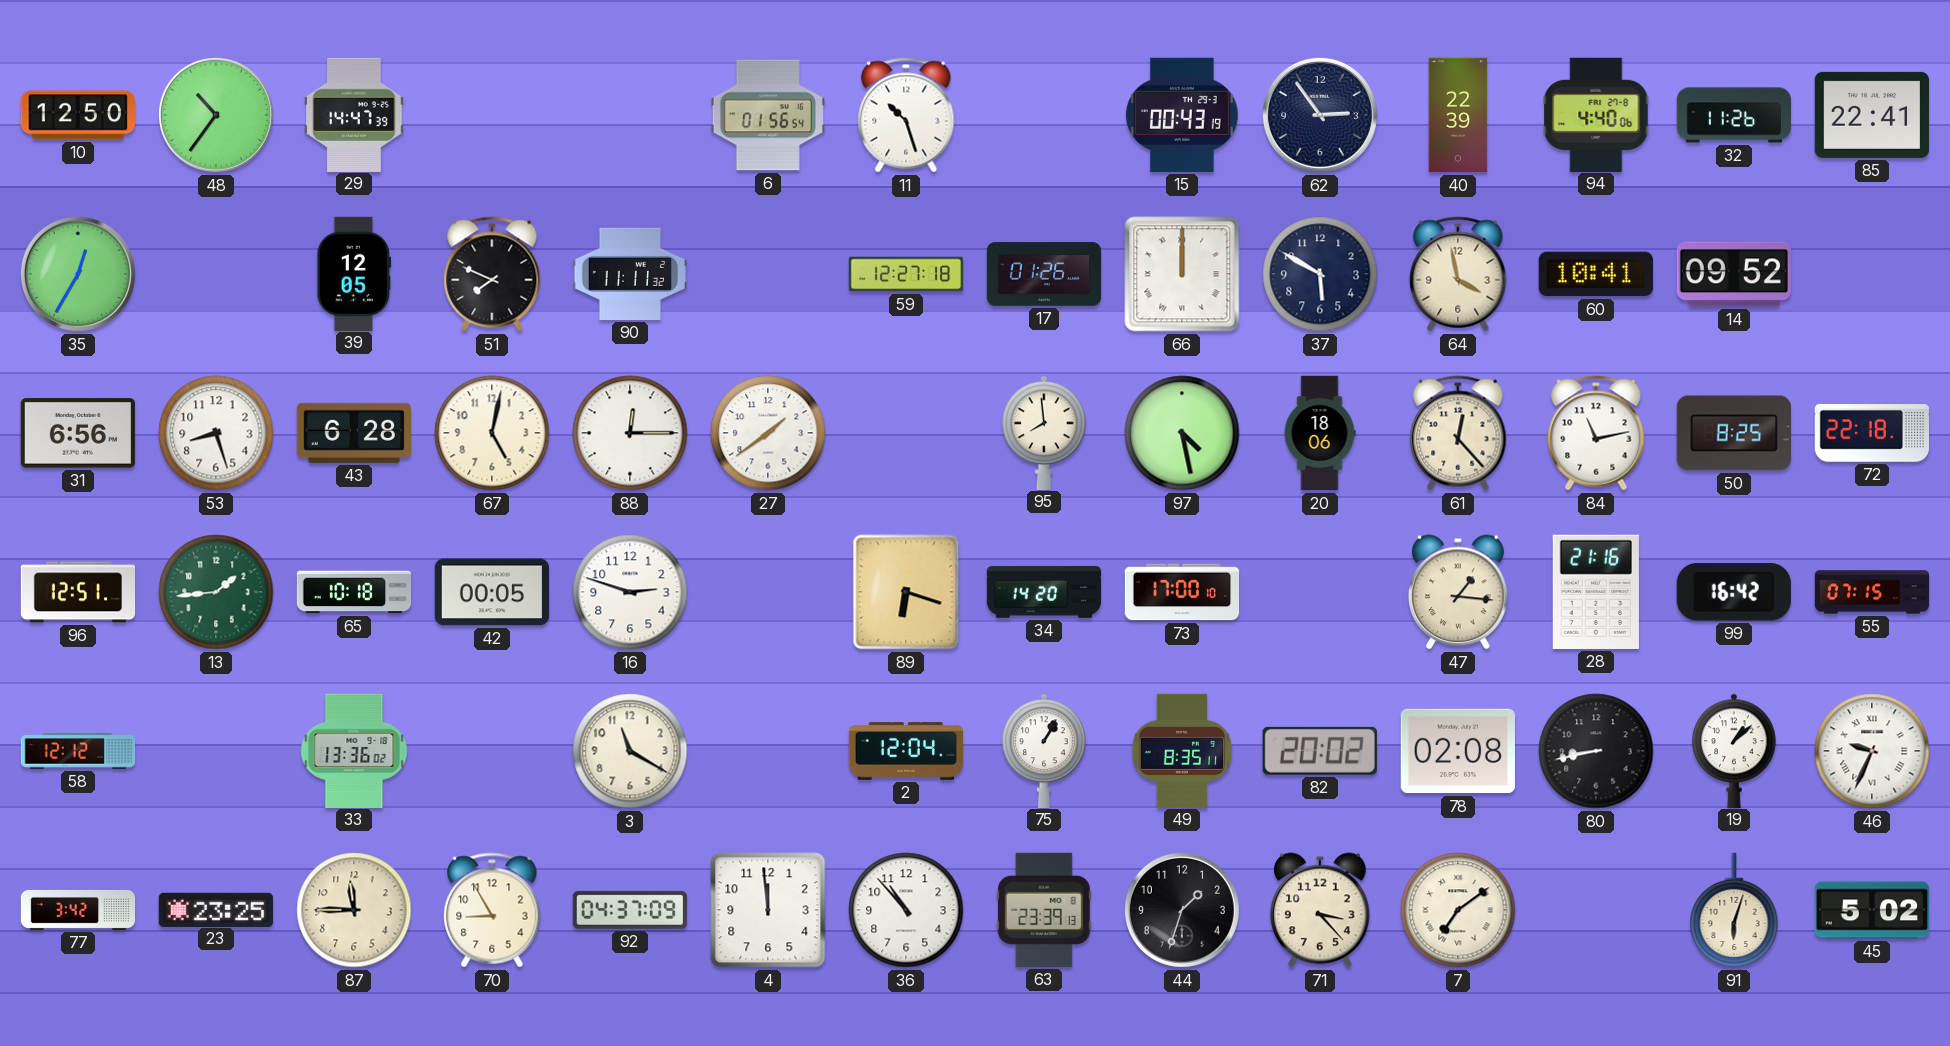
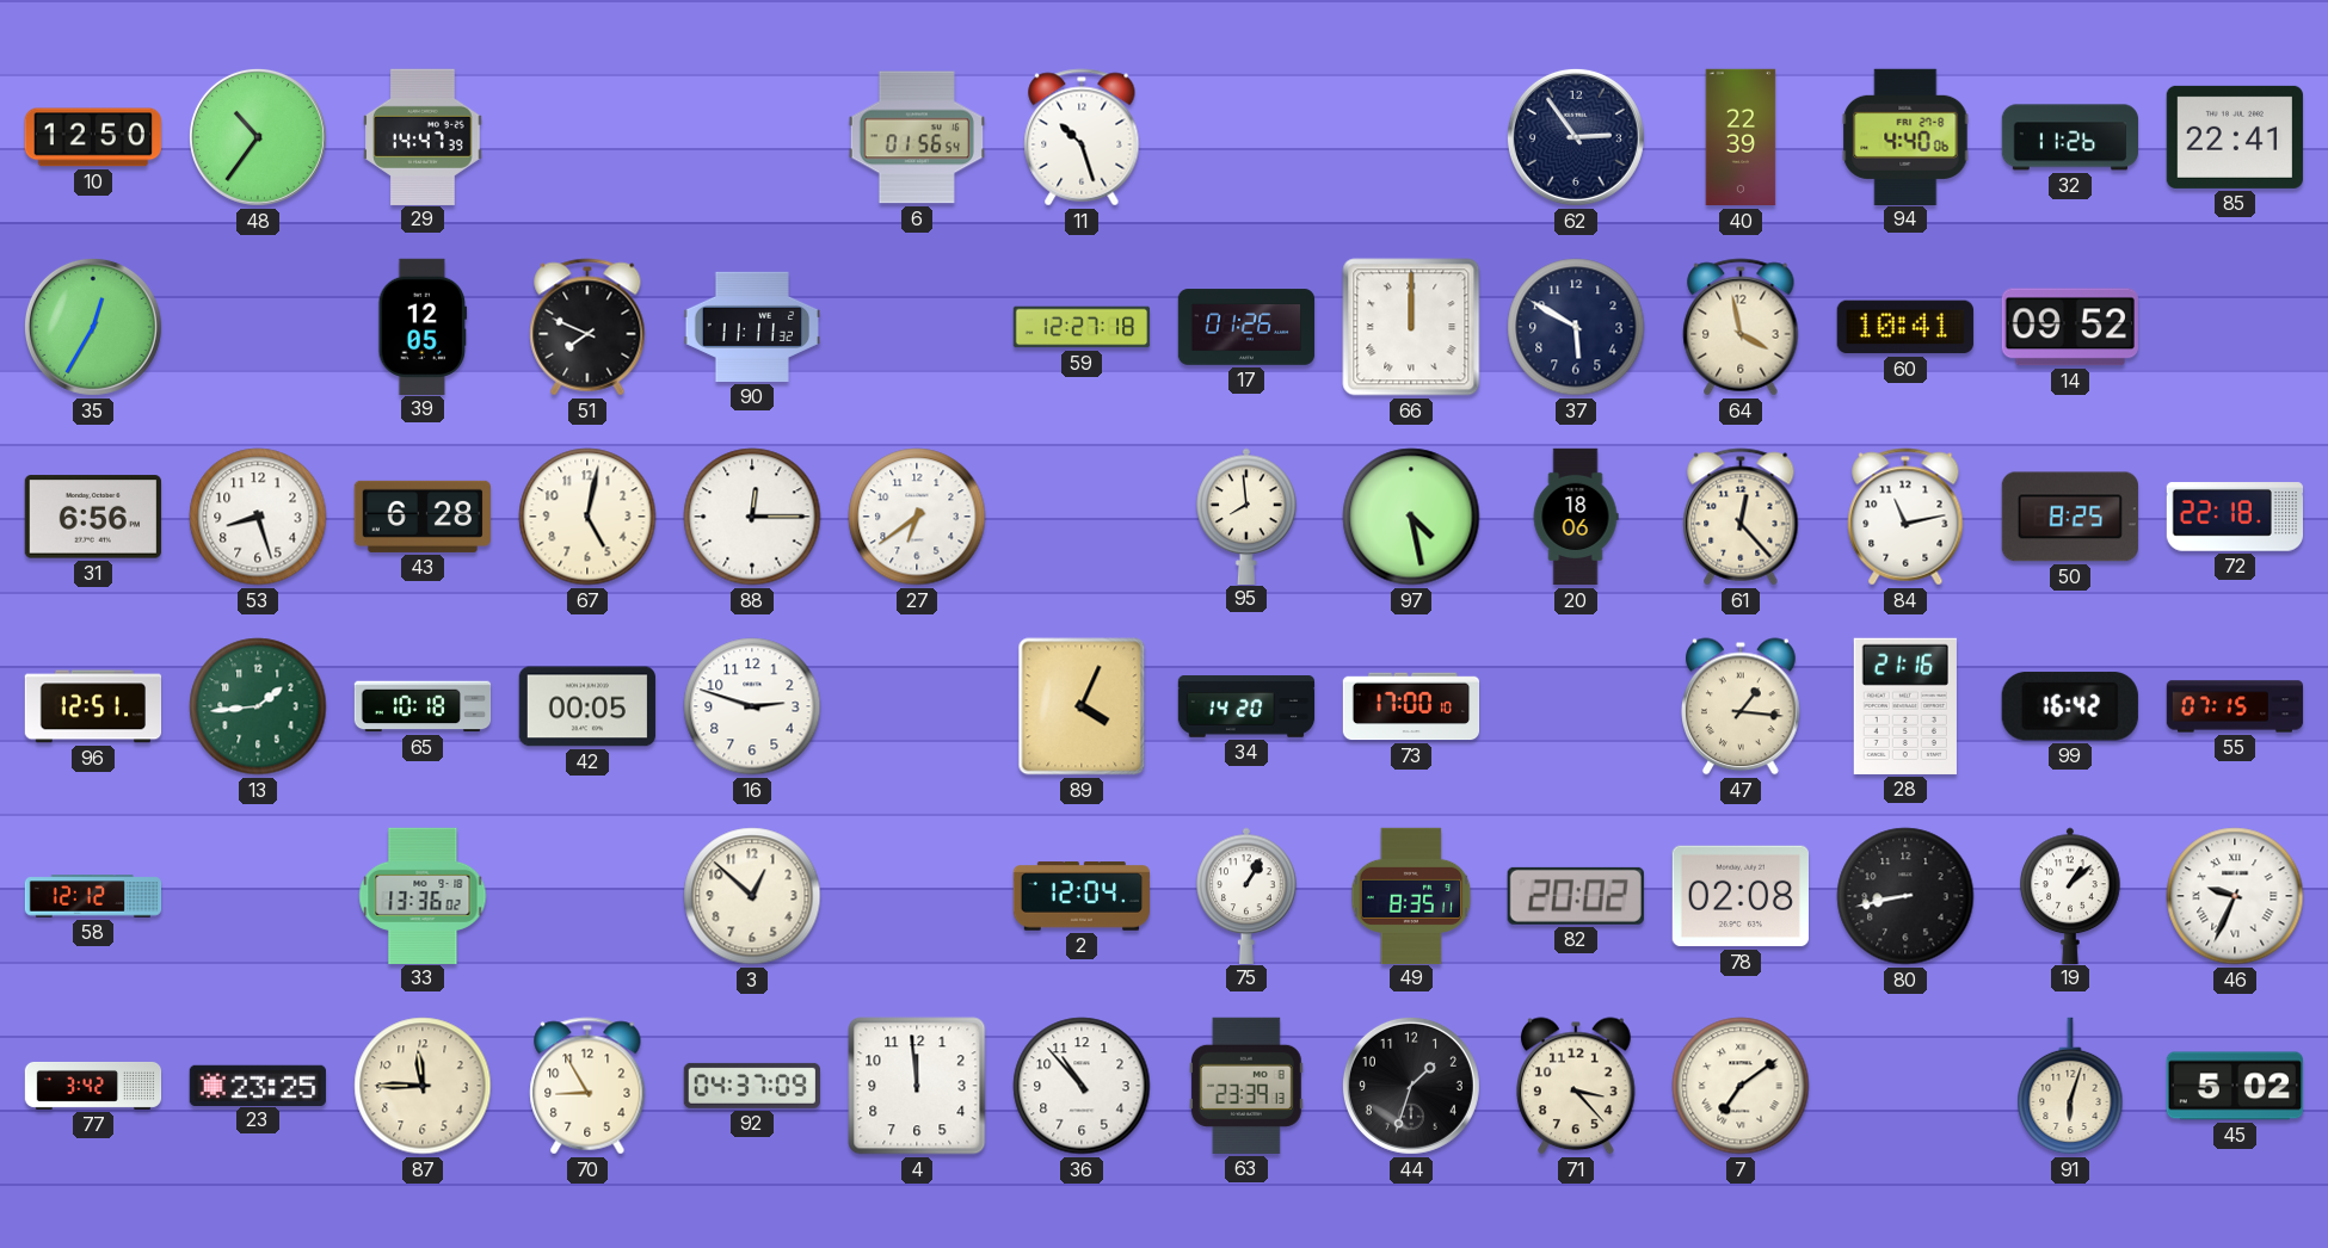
15: 00:43 -> none (1182, 115)
27: 1:39 -> 6:39 (917, 517)
89: 6:18 -> 4:04 (1082, 706)
3: 11:20 -> 12:52 (752, 896)
